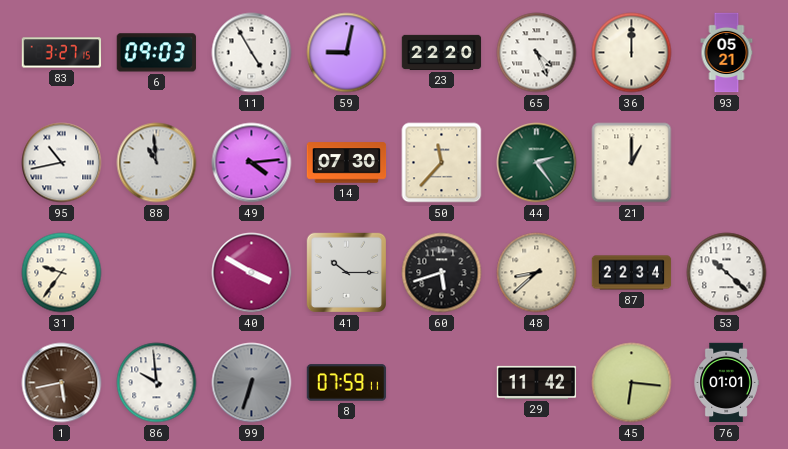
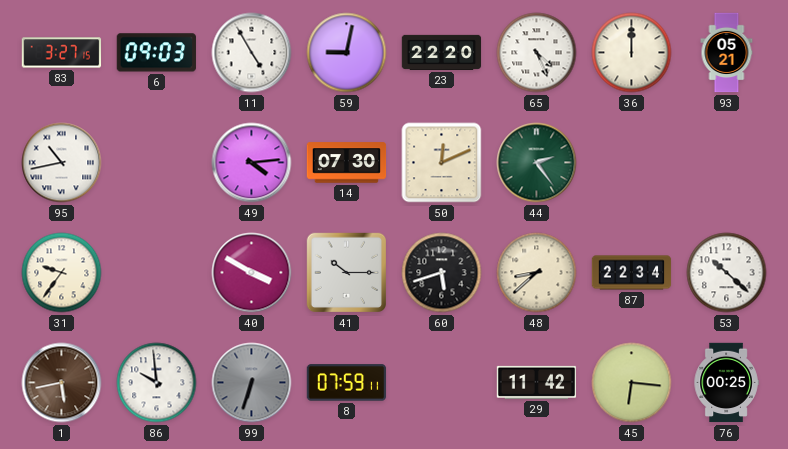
88: 10:59 -> none (157, 163)
50: 11:37 -> 12:11 (442, 163)
21: 1:00 -> none (632, 163)
76: 01:01 -> 00:25 (726, 383)
